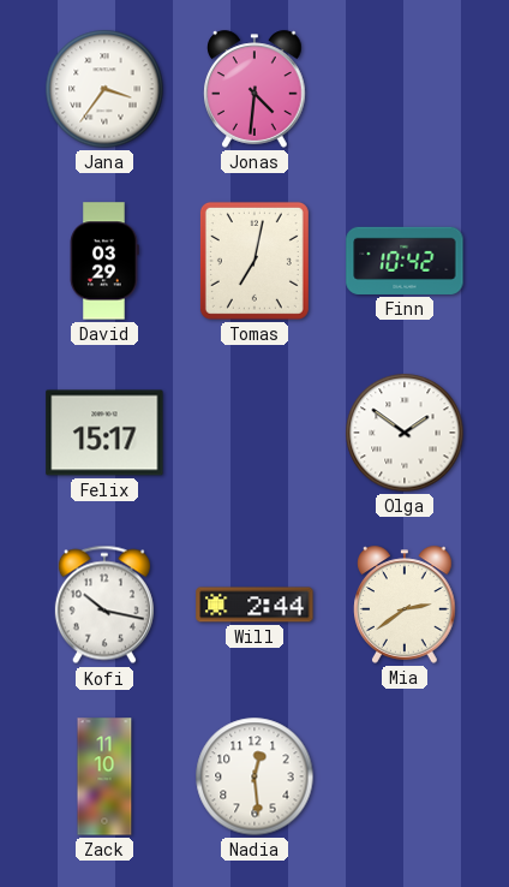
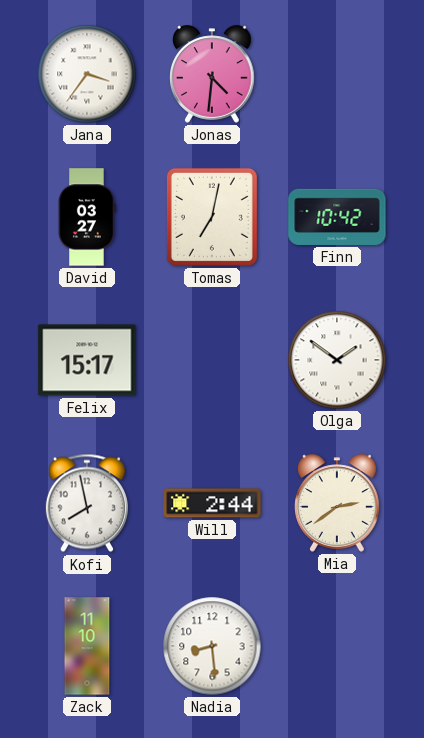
David: 03:29 -> 03:27 (87, 217)
Kofi: 10:17 -> 7:58 (87, 503)
Nadia: 12:29 -> 8:29 (212, 646)
